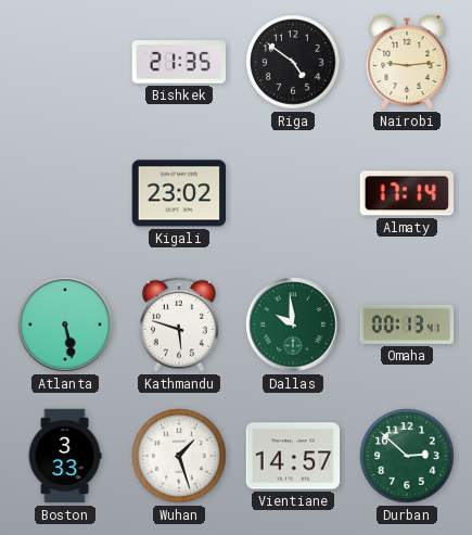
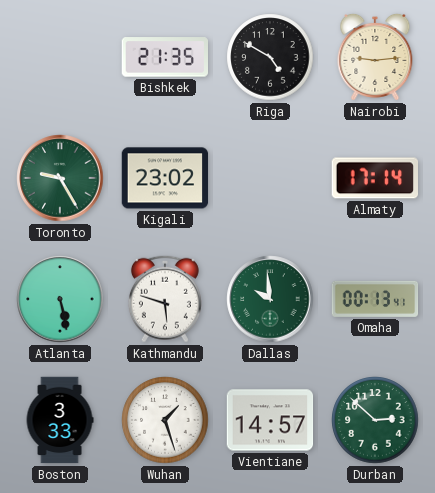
Riga: 4:51 -> 4:50 (270, 57)
Toronto: none -> 9:25 (60, 178)
